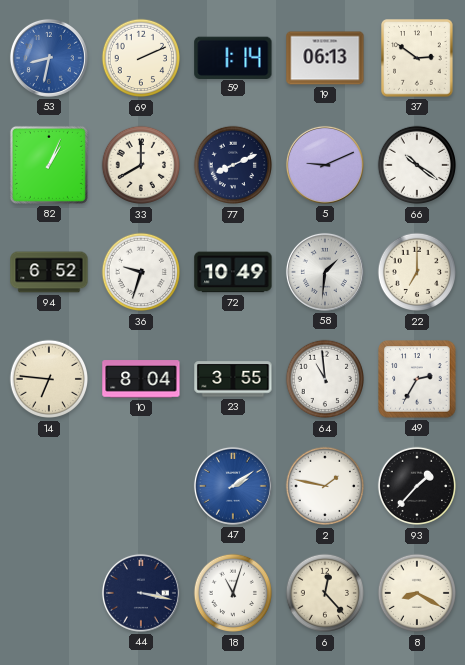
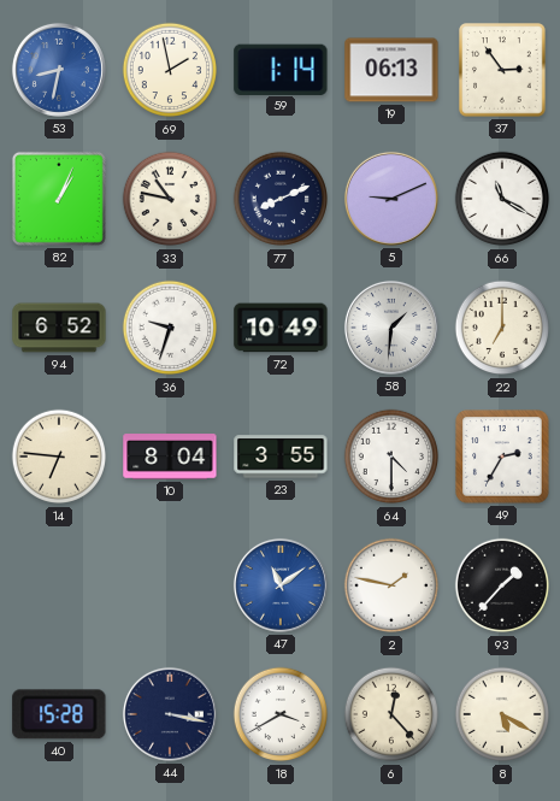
69: 2:11 -> 1:58 (170, 70)
37: 2:51 -> 2:54 (502, 70)
33: 8:00 -> 10:47 (170, 199)
66: 10:21 -> 11:20 (502, 199)
64: 10:59 -> 4:30 (391, 457)
47: 2:09 -> 11:09 (281, 585)
40: none -> 15:28 (59, 714)
18: 11:03 -> 3:40 (281, 714)
8: 8:20 -> 5:20 (502, 714)
